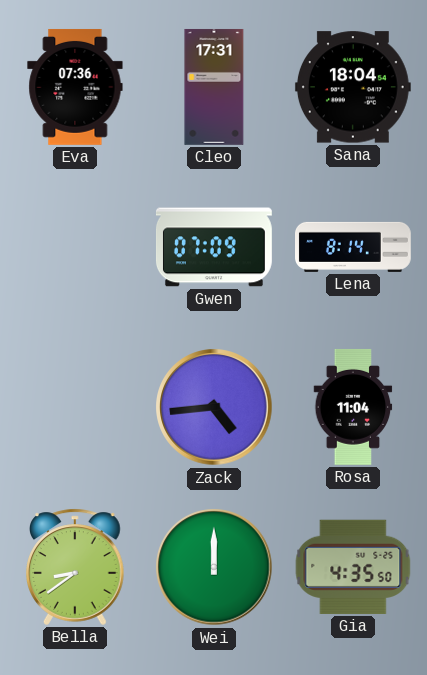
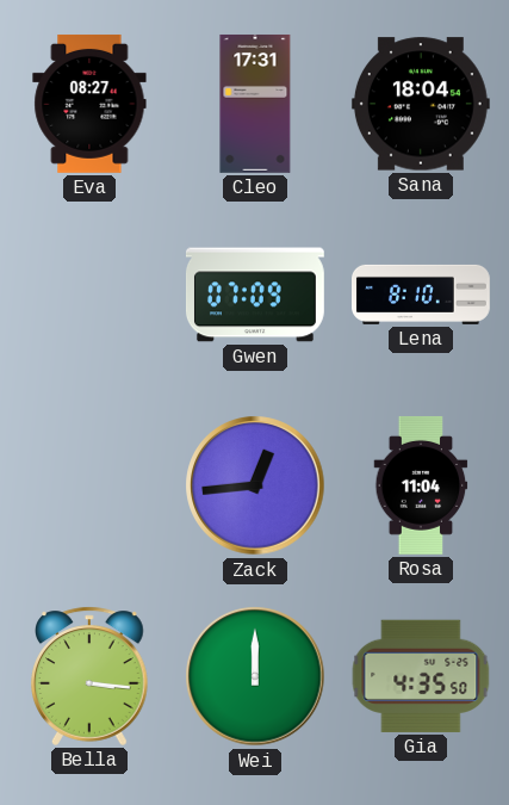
Eva: 07:36 -> 08:27 (89, 104)
Lena: 8:14 -> 8:10 (422, 295)
Zack: 4:44 -> 12:44 (255, 485)
Bella: 8:39 -> 3:16 (91, 676)
